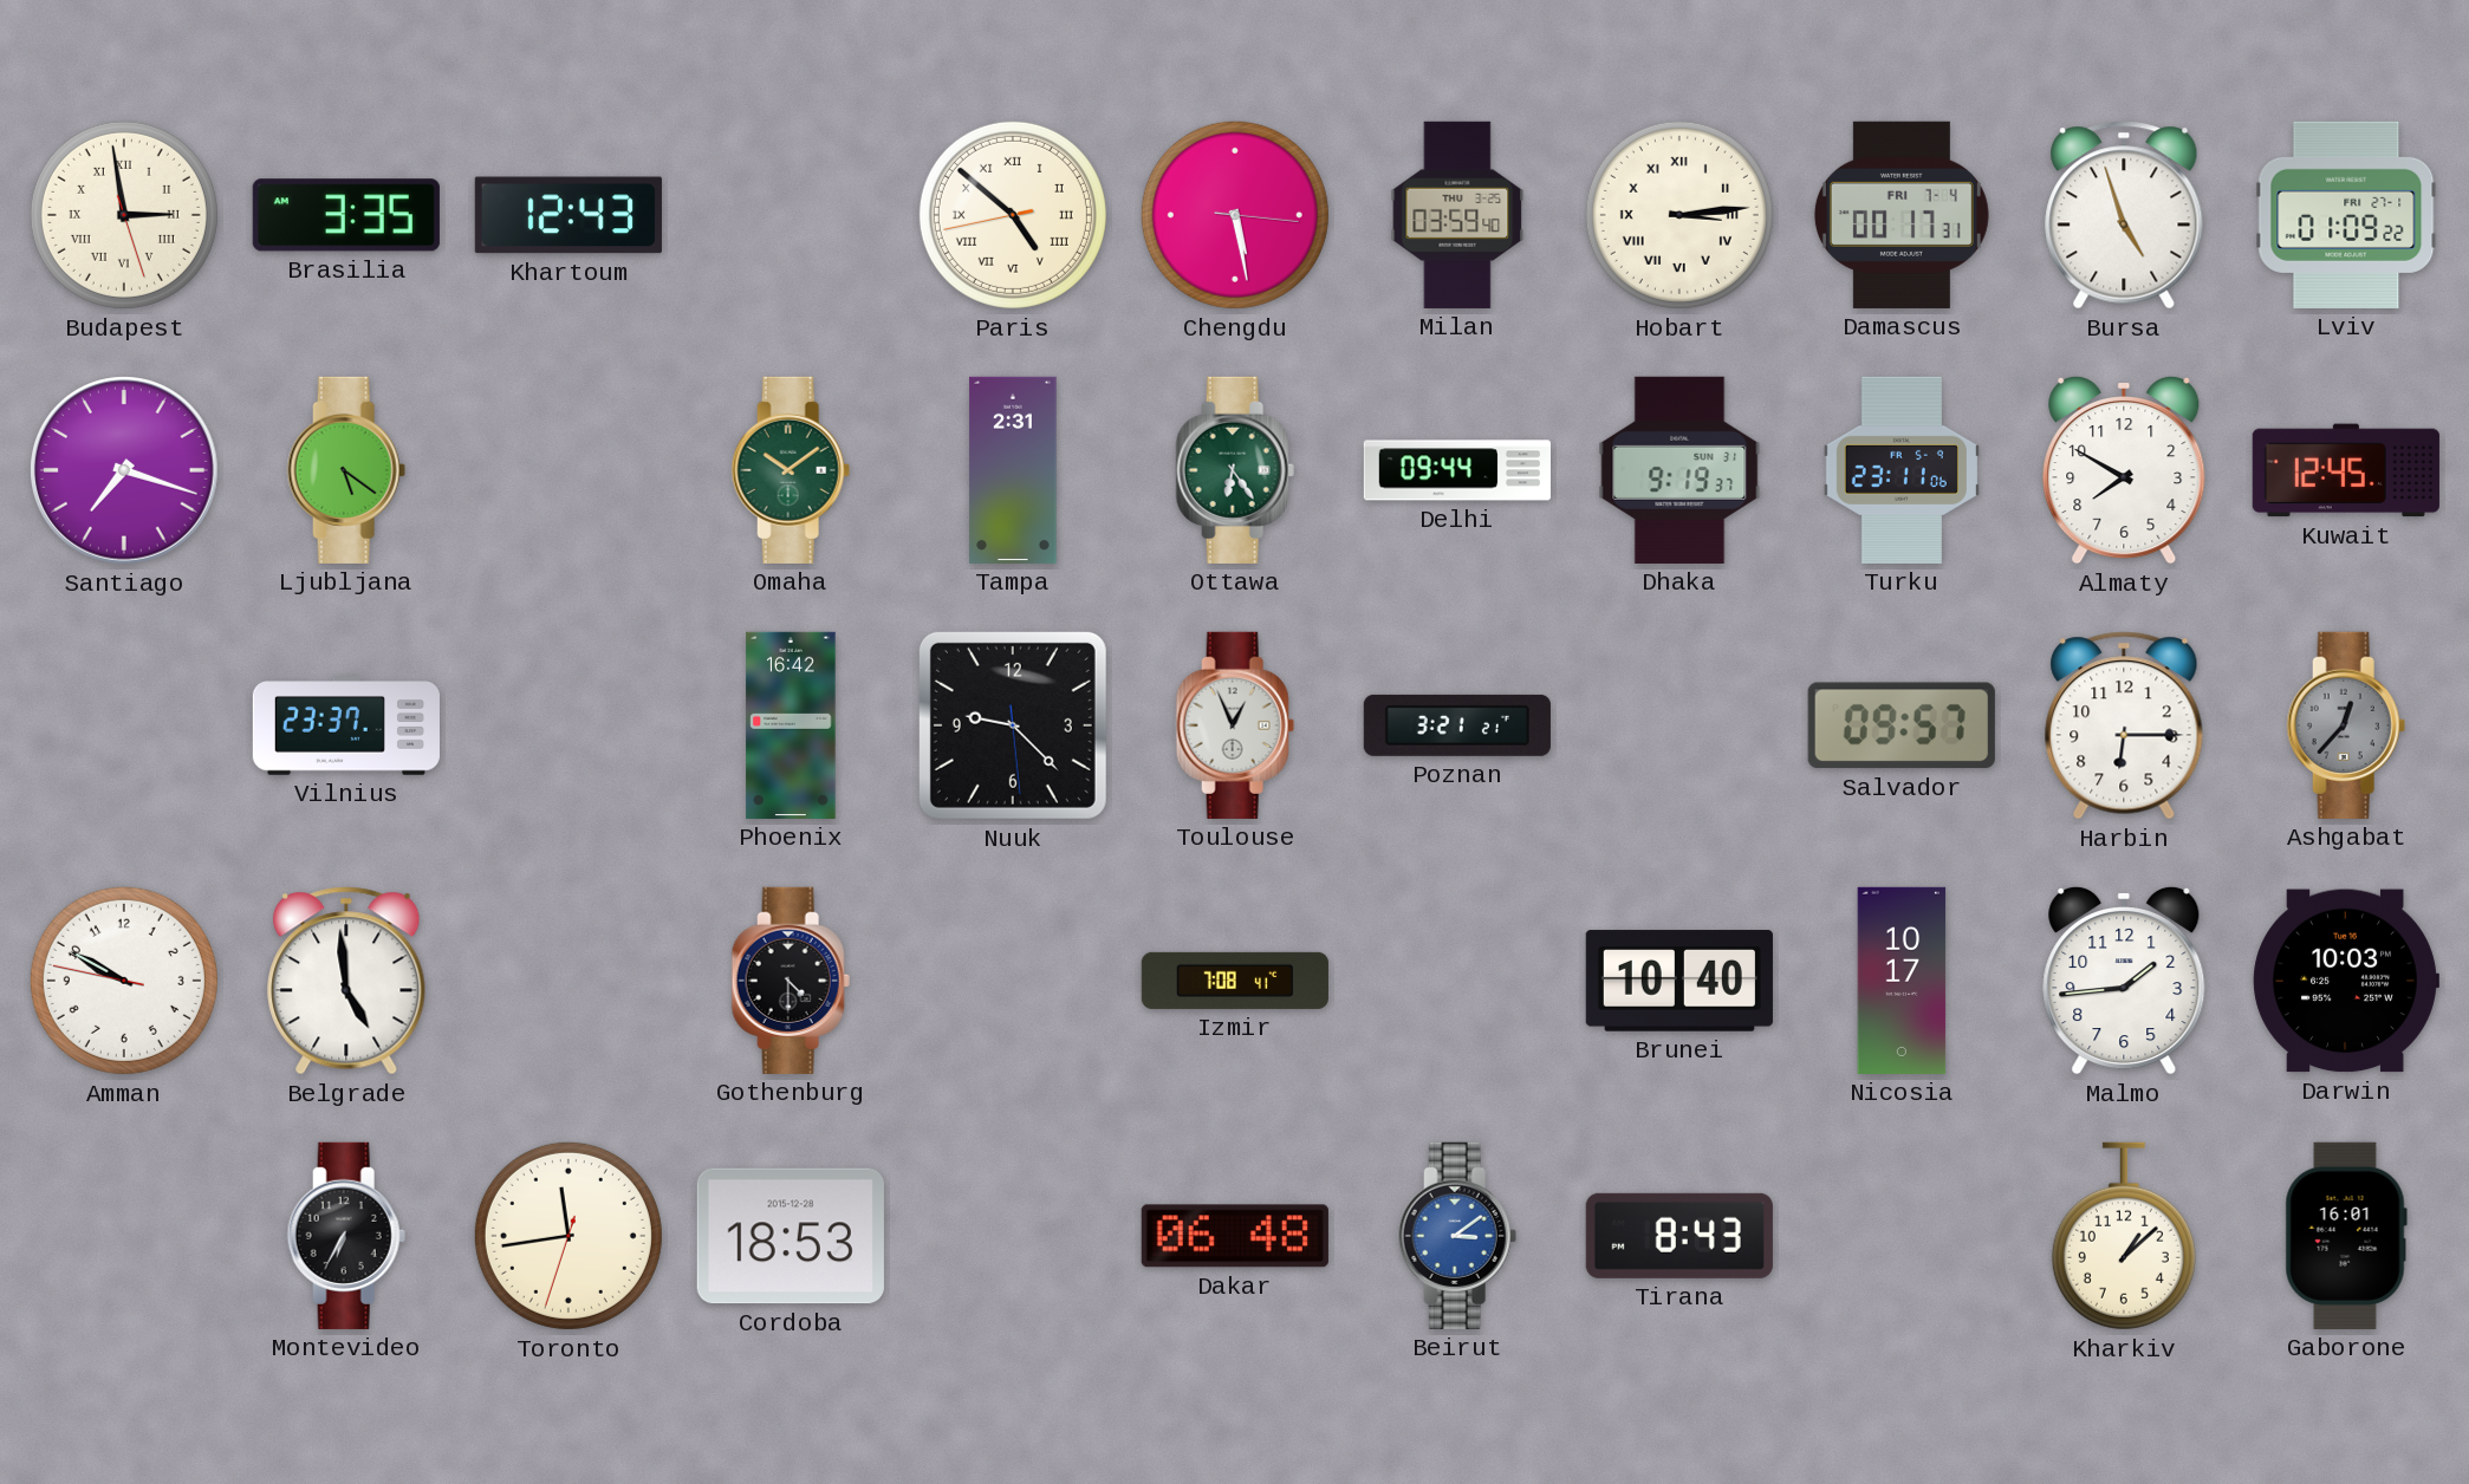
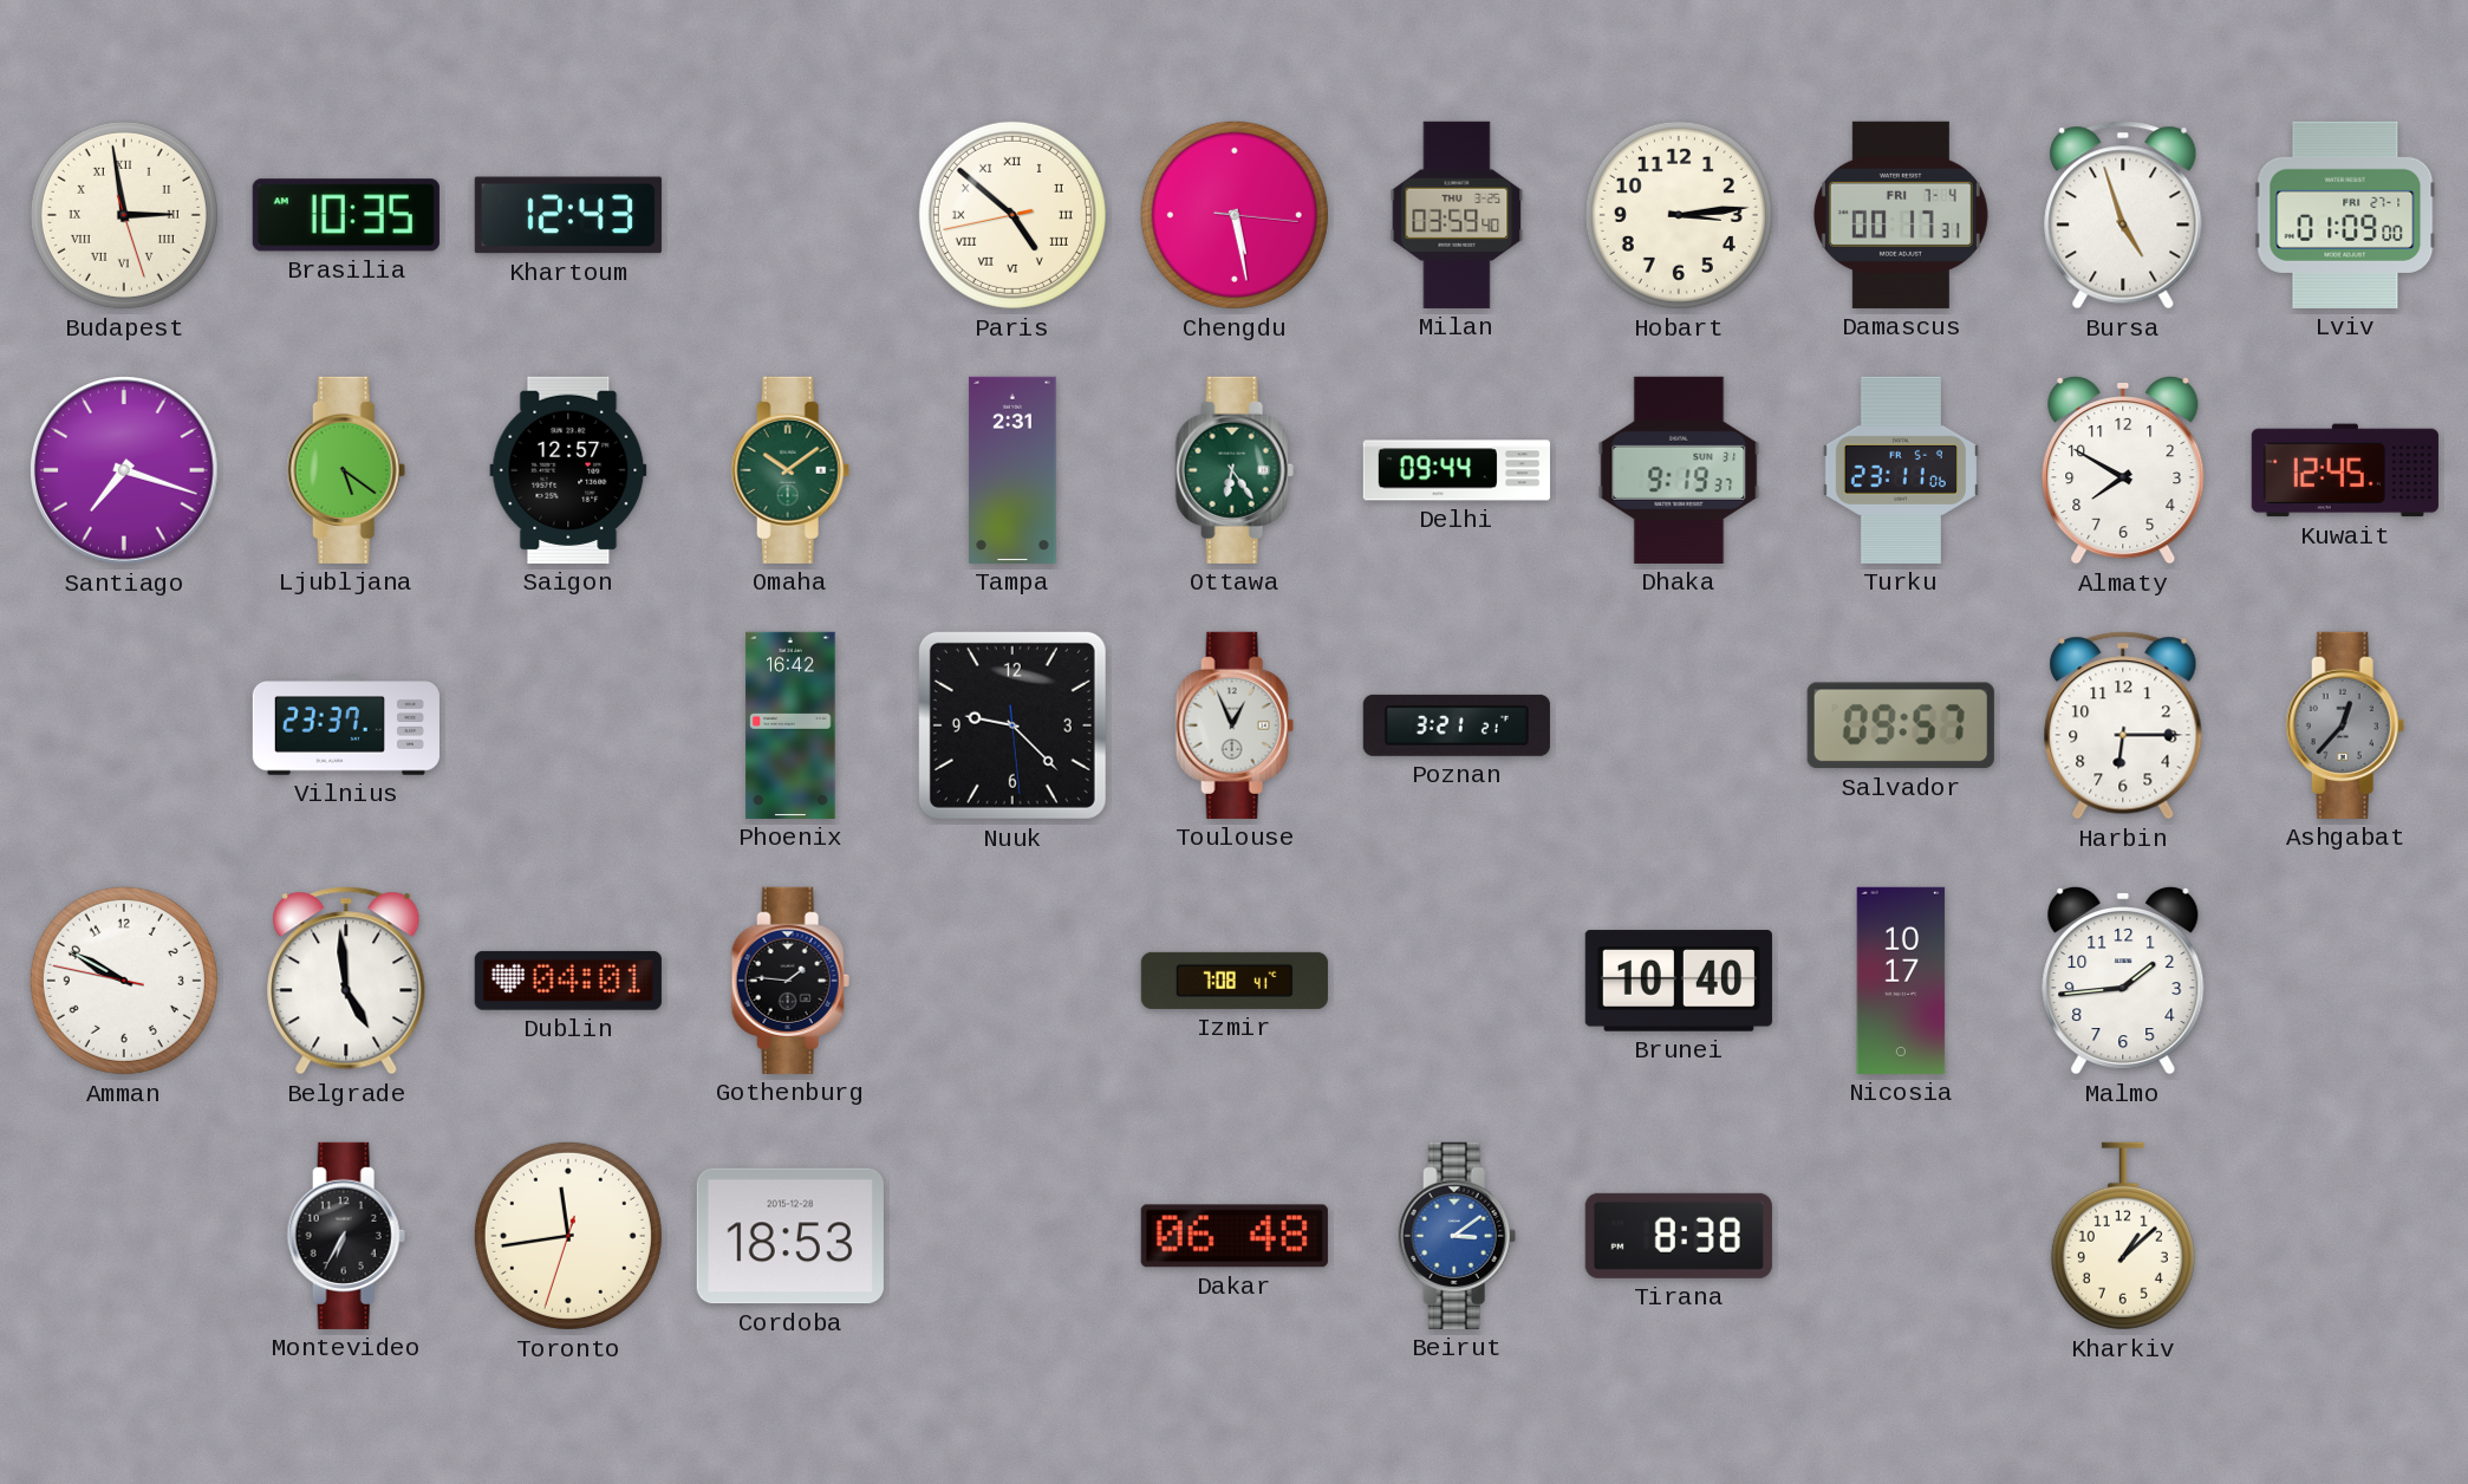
Brasilia: 3:35 -> 10:35 (346, 215)
Hobart numerals: Roman -> Arabic (1679, 215)
Lviv: 01:09:22 -> 01:09:00 (2345, 215)
Saigon: none -> 12:57 (568, 470)
Dublin: none -> 04:01 (568, 981)
Gothenburg: 4:30 -> 1:46 (790, 981)
Darwin: 10:03 -> none (2346, 981)
Tirana: 8:43 -> 8:38 (1679, 1236)
Gaborone: 16:01 -> none (2346, 1236)
